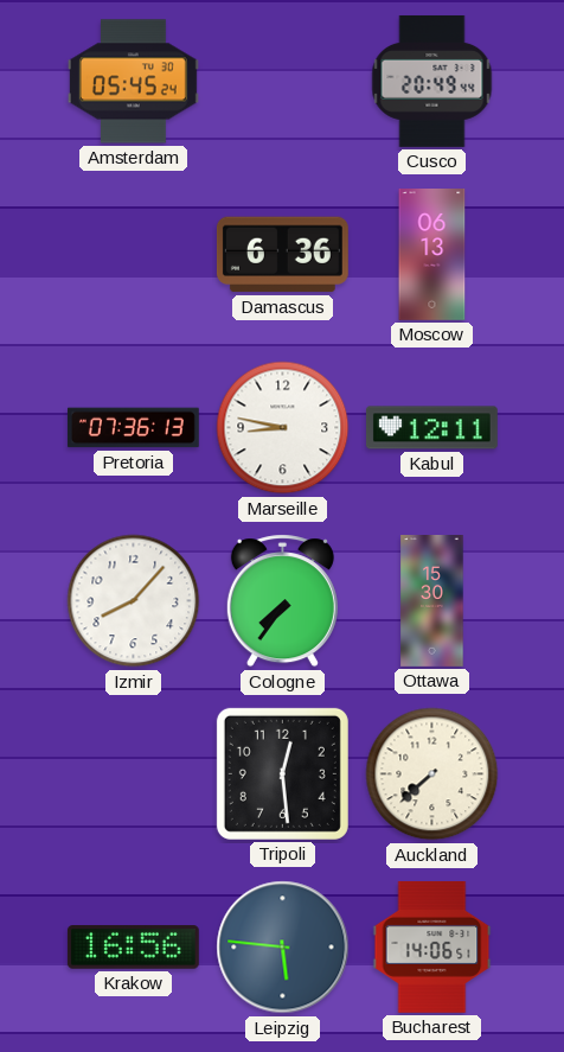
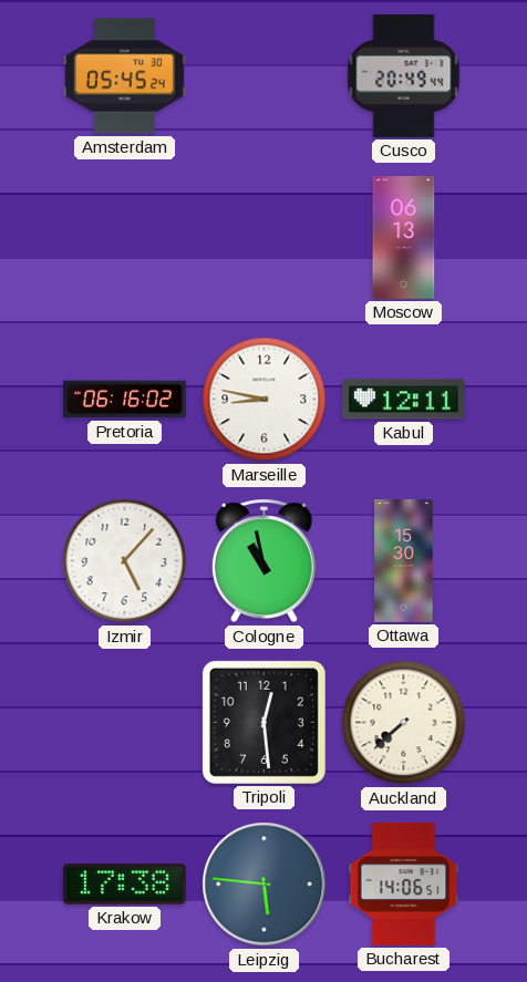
Damascus: 6:36 -> none (282, 255)
Pretoria: 07:36 -> 06:16 (124, 400)
Izmir: 8:07 -> 5:07 (125, 561)
Cologne: 7:36 -> 10:58 (263, 561)
Krakow: 16:56 -> 17:38 (124, 885)
